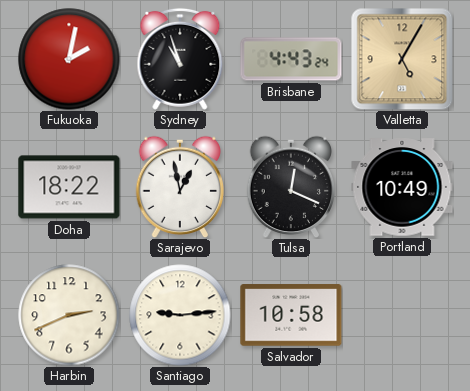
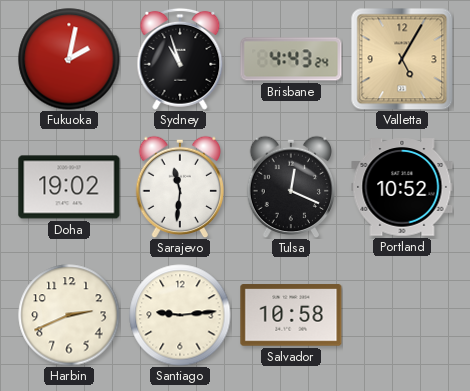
Doha: 18:22 -> 19:02 (69, 187)
Sarajevo: 12:58 -> 11:31 (180, 187)
Portland: 10:49 -> 10:52 (402, 187)
